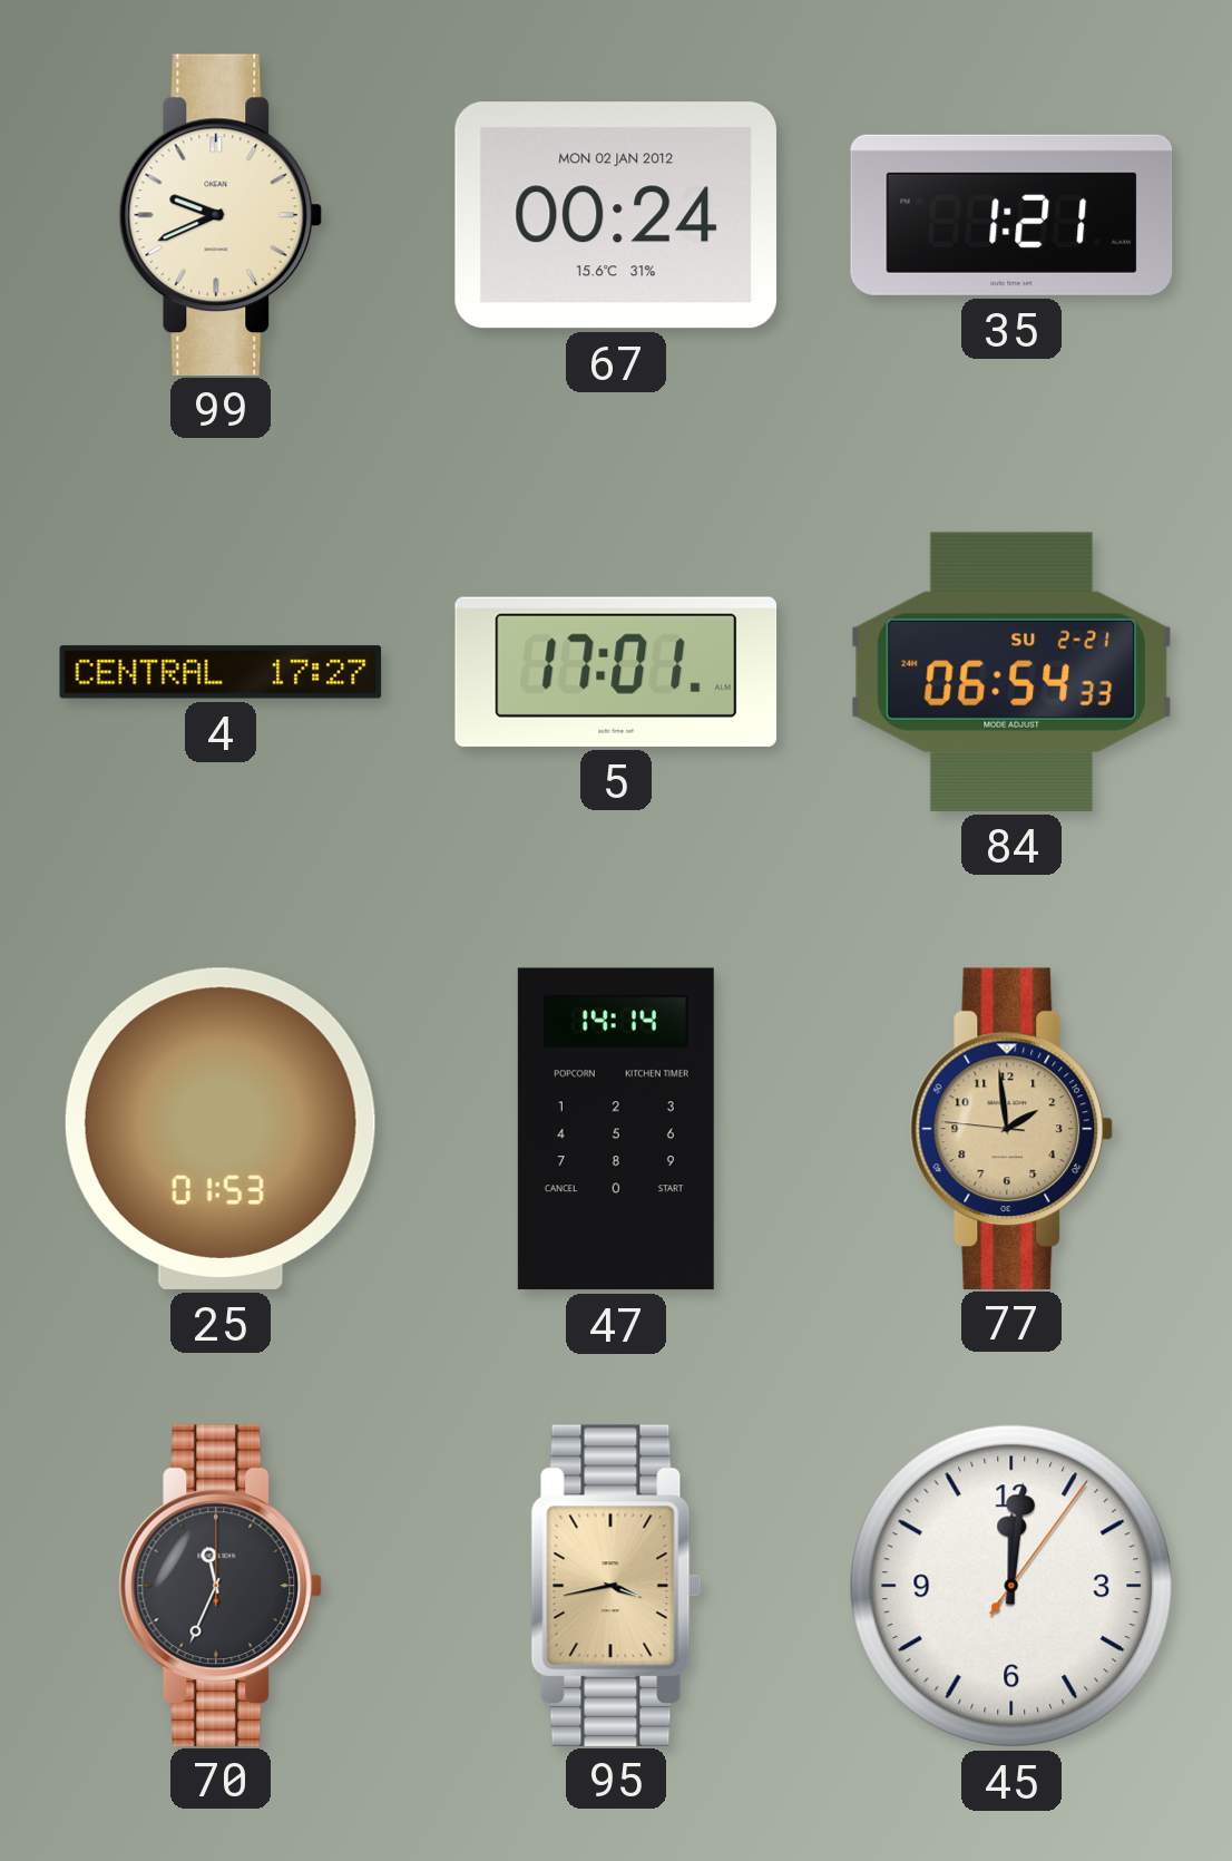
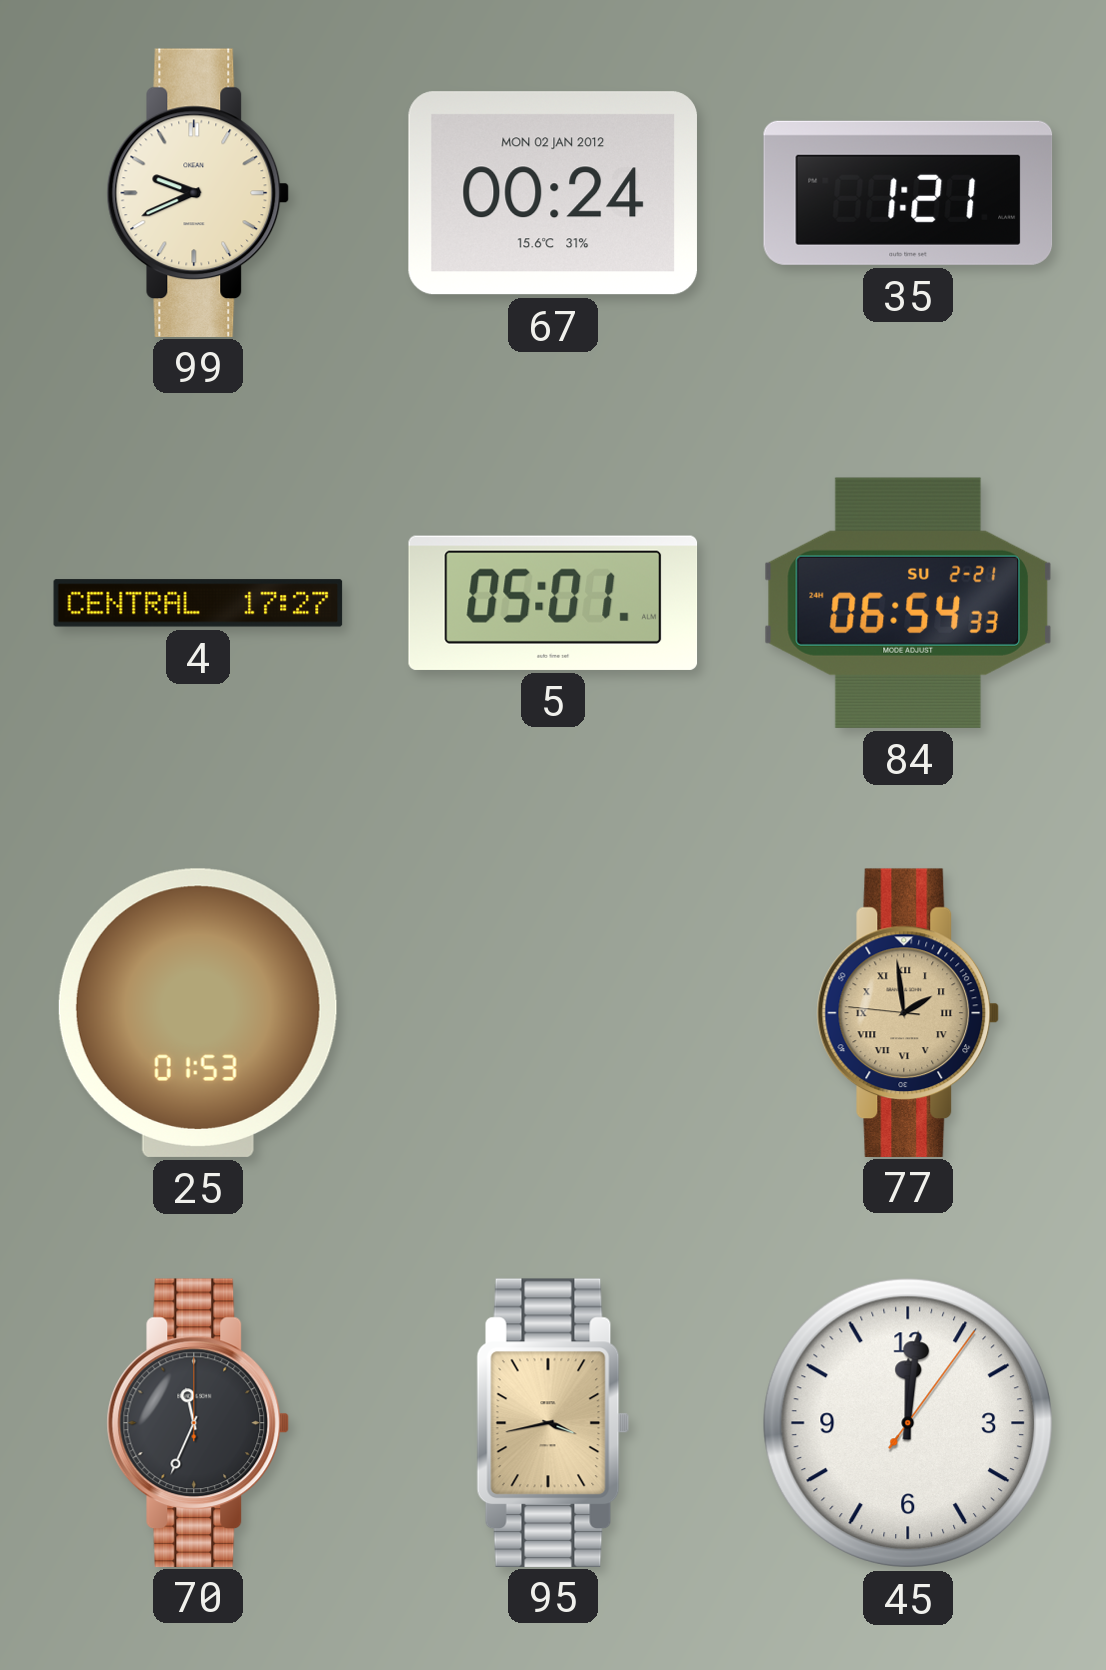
5: 17:01 -> 05:01 (553, 603)
47: 14:14 -> none (616, 1129)
77 numerals: Arabic -> Roman (908, 1012)
